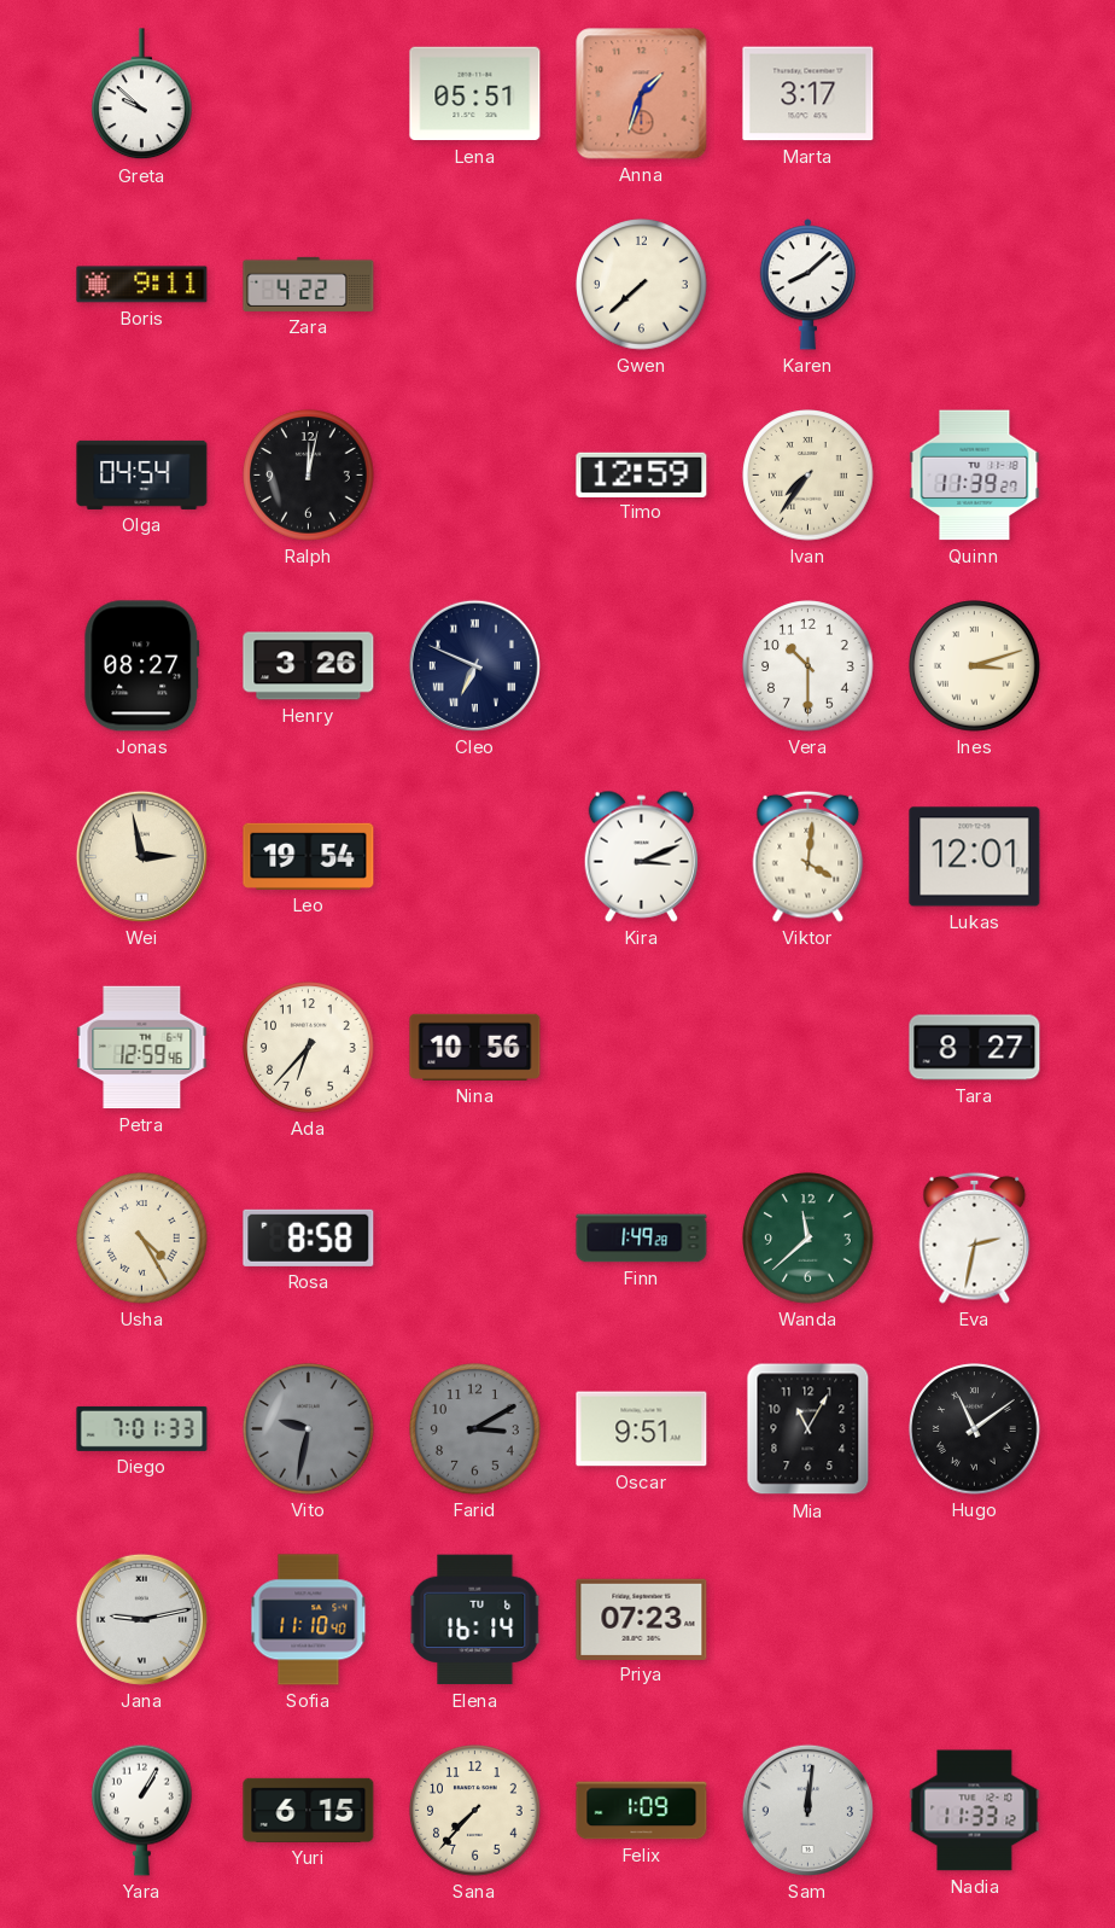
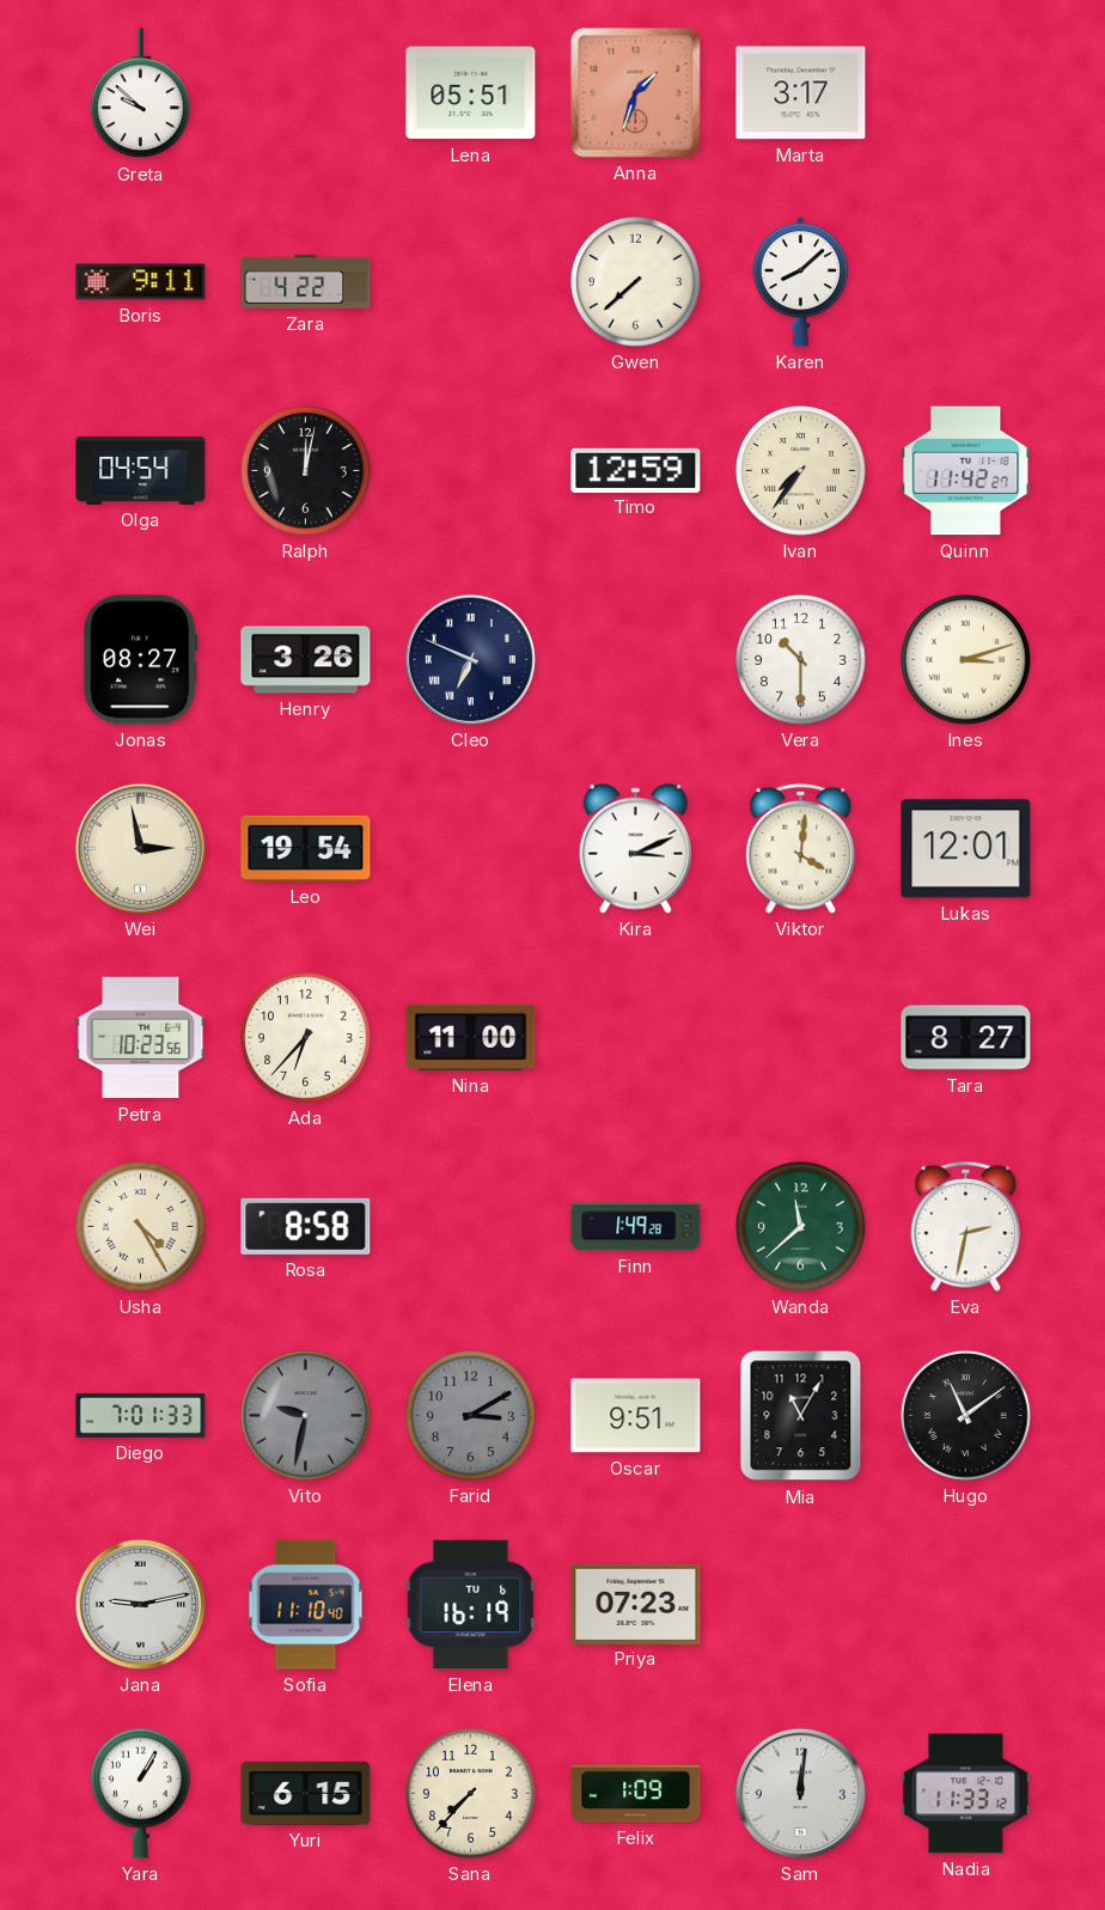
Quinn: 11:39 -> 11:42 (966, 471)
Petra: 12:59 -> 10:23 (141, 1038)
Nina: 10:56 -> 11:00 (471, 1037)
Elena: 16:14 -> 16:19 (471, 1605)
